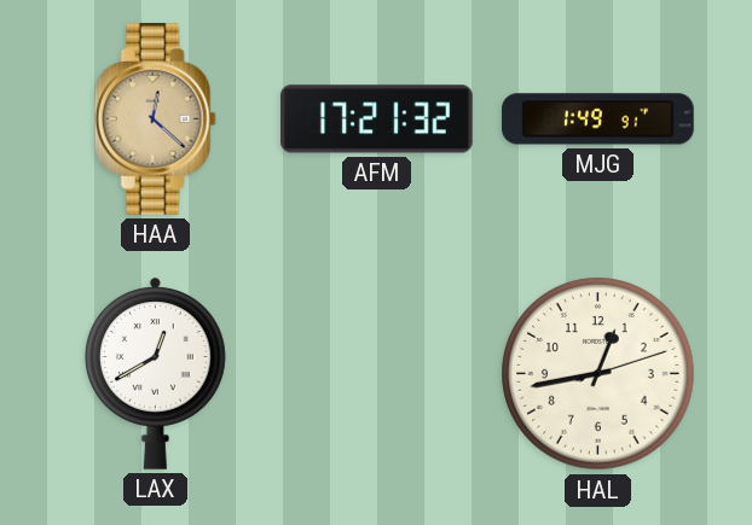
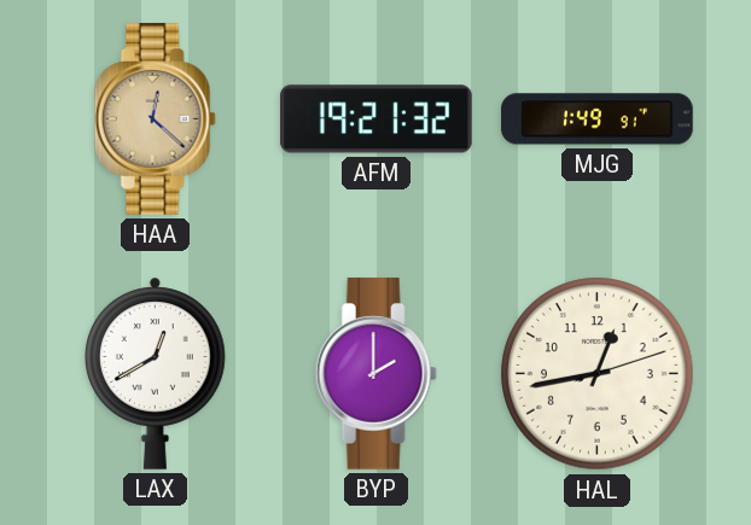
AFM: 17:21 -> 19:21 (377, 119)
BYP: none -> 2:00 (375, 374)
